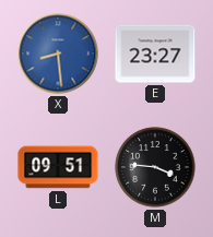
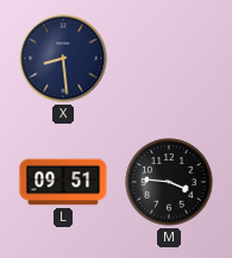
X dial: blue -> navy (63, 58)
E: 23:27 -> none (155, 54)
